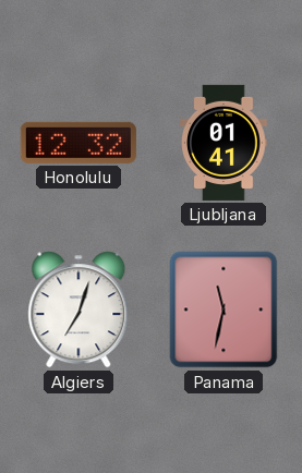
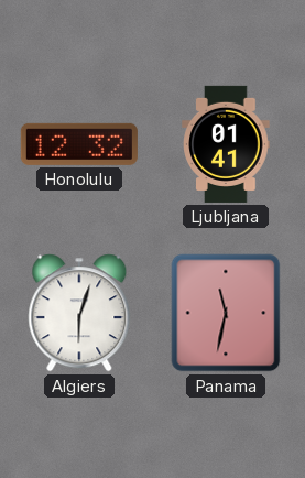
Algiers: 7:03 -> 6:03 (79, 313)
